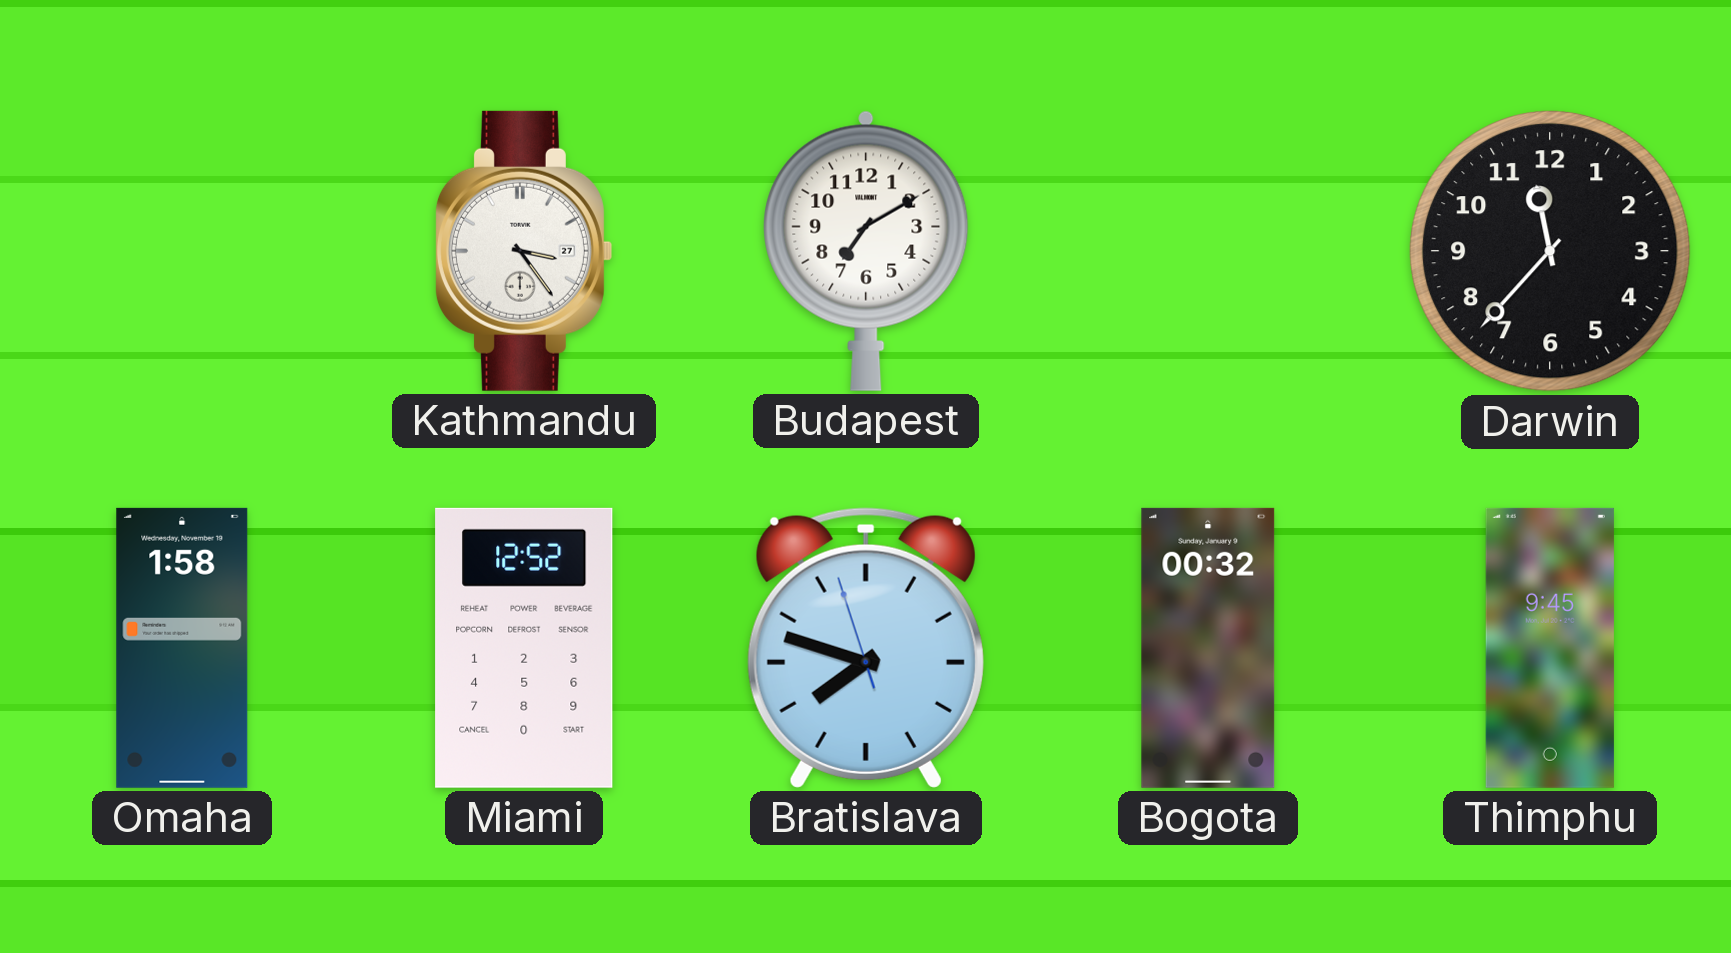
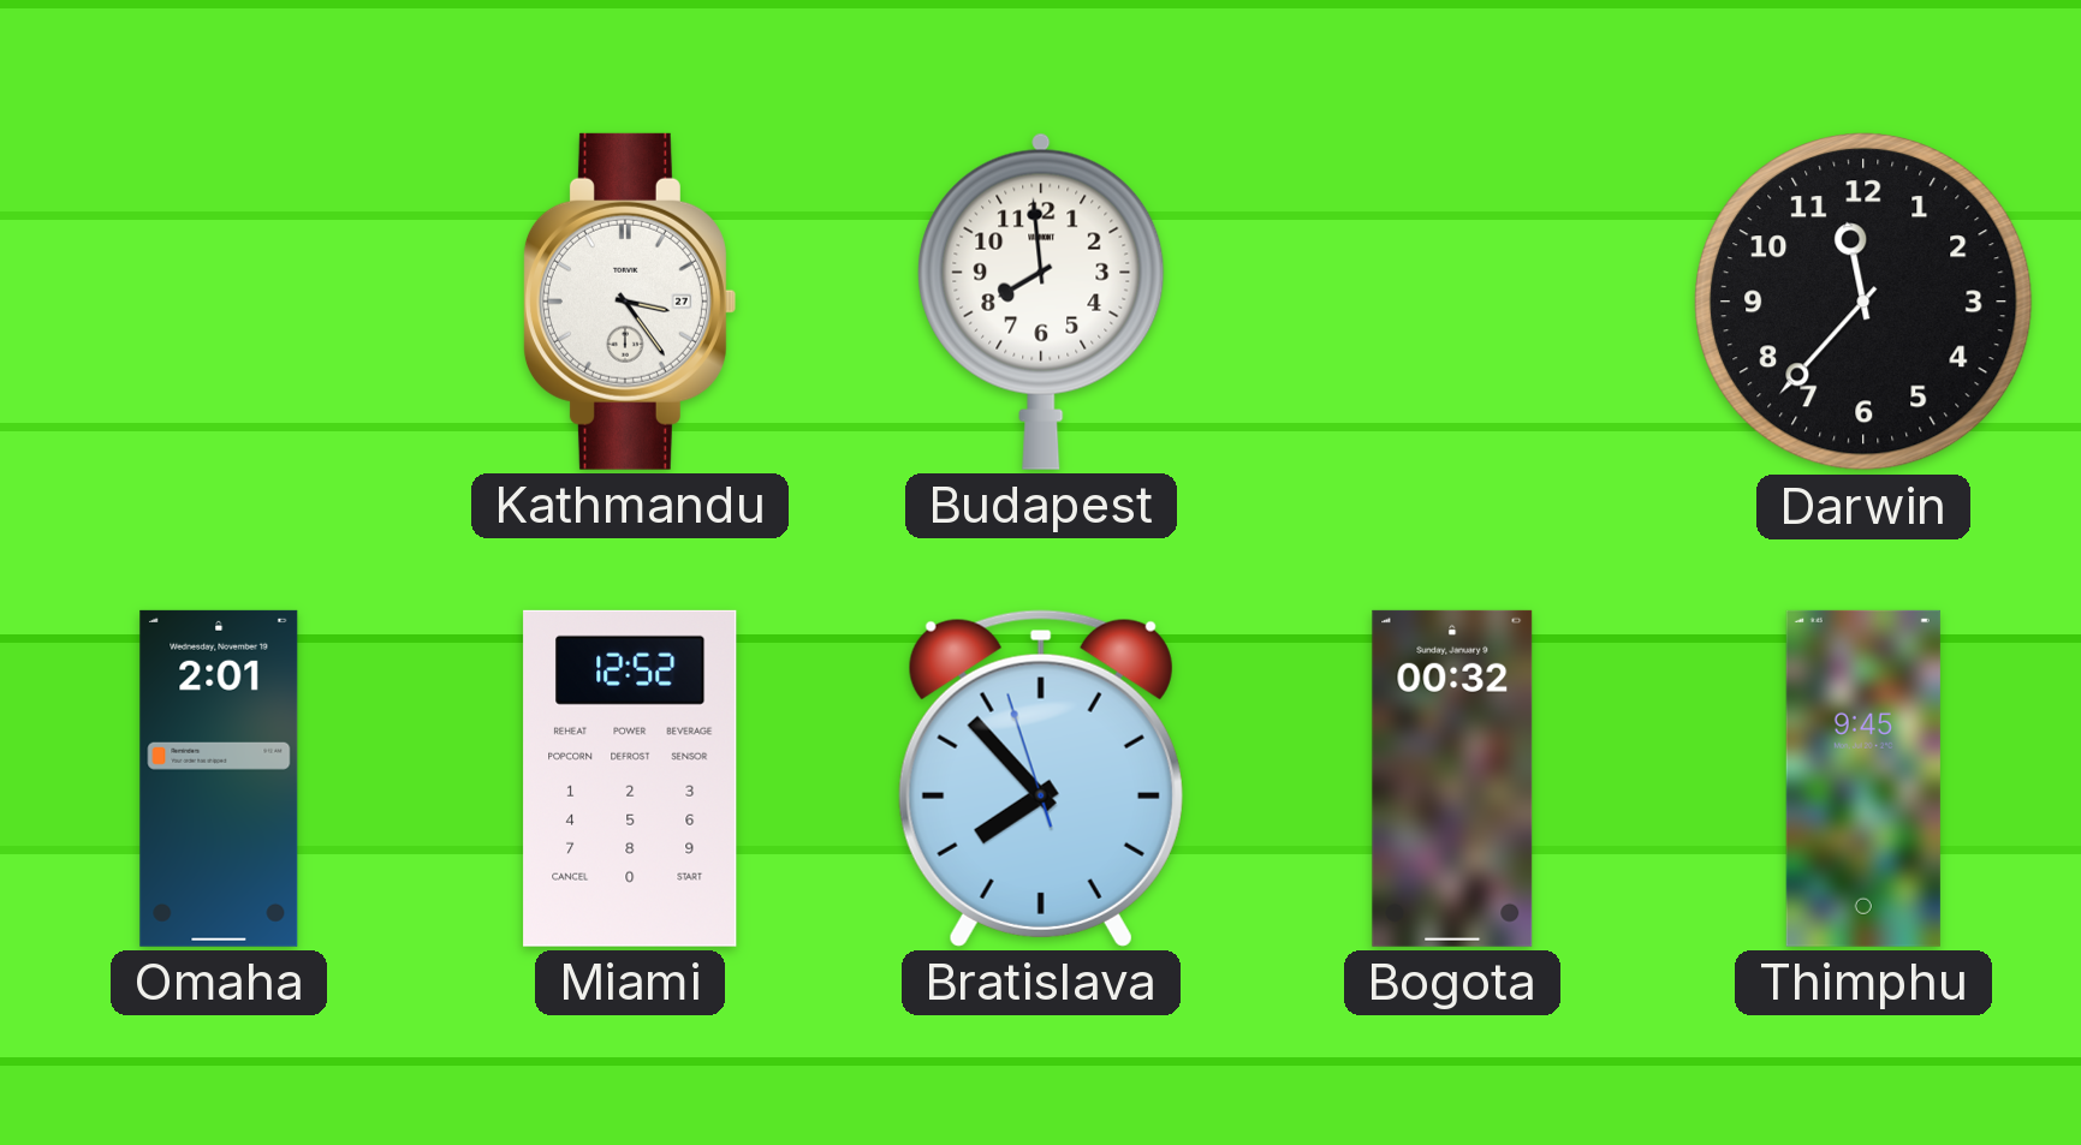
Budapest: 7:10 -> 7:59 (1041, 302)
Omaha: 1:58 -> 2:01 (219, 779)
Bratislava: 7:47 -> 7:52 (1041, 779)
